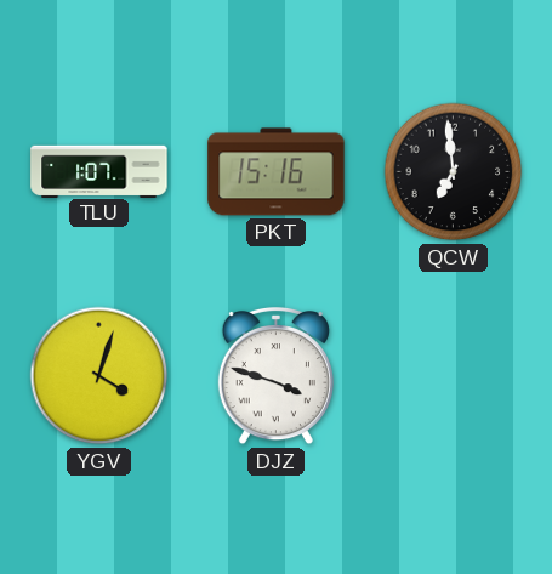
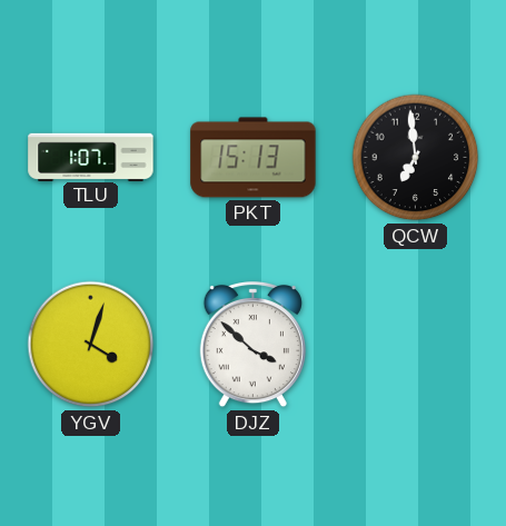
PKT: 15:16 -> 15:13 (254, 158)
DJZ: 3:48 -> 3:52 (252, 345)
